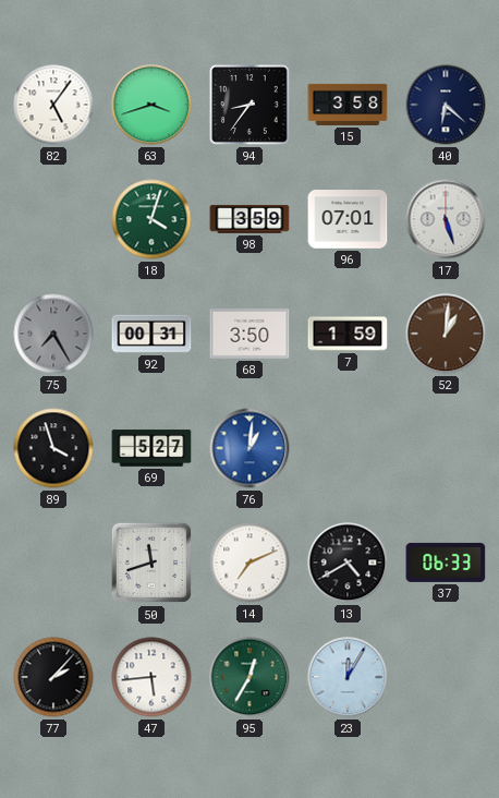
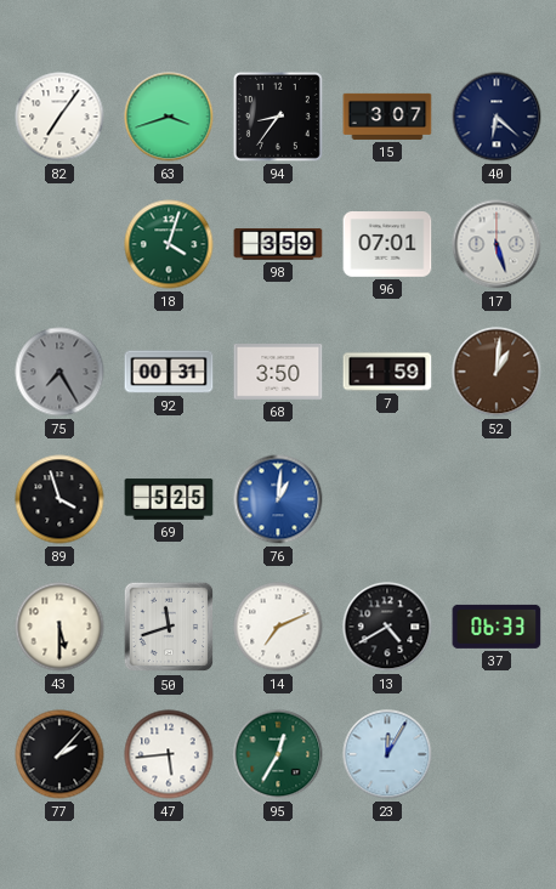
82: 5:06 -> 7:06 (59, 117)
15: 3:58 -> 3:07 (387, 117)
69: 5:27 -> 5:25 (169, 499)
43: none -> 5:30 (59, 627)
